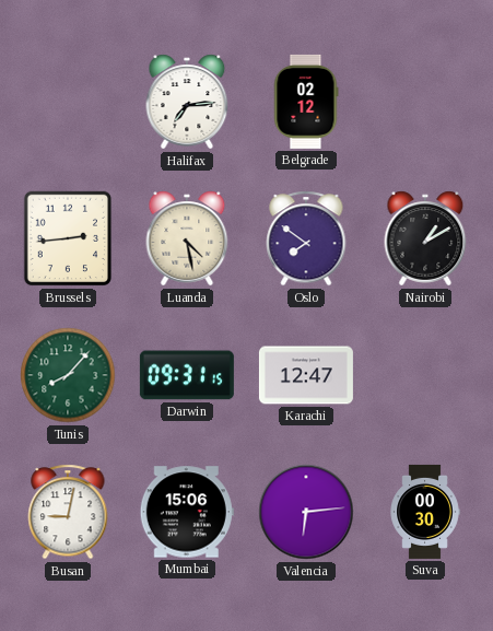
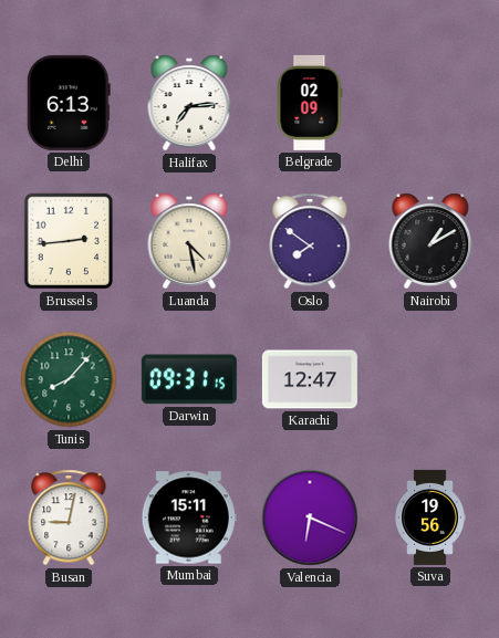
Delhi: none -> 6:13 (69, 103)
Belgrade: 02:12 -> 02:09 (310, 103)
Mumbai: 15:06 -> 15:11 (189, 517)
Valencia: 6:14 -> 6:19 (310, 517)
Suva: 00:30 -> 19:56 (430, 517)
